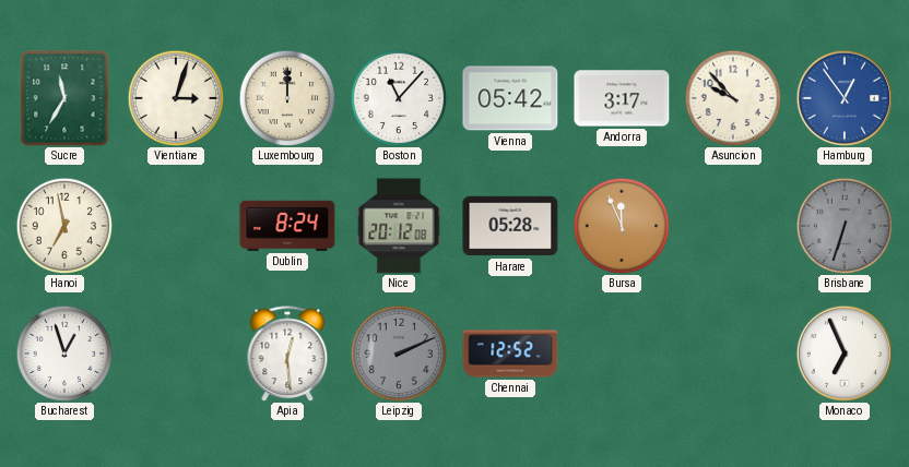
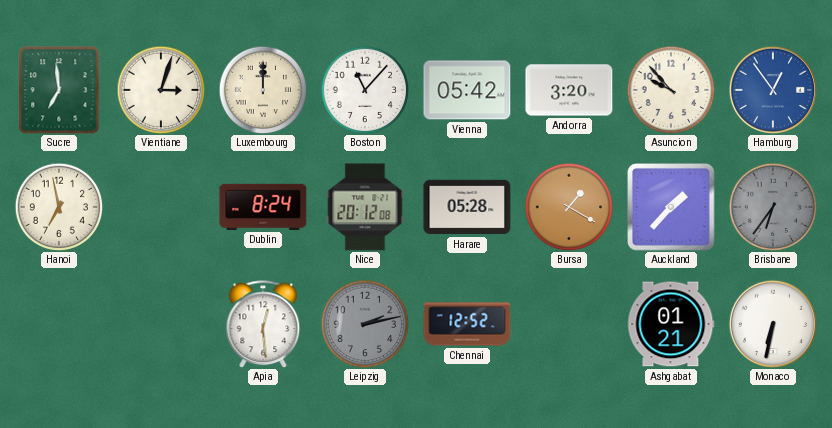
Sucre: 11:35 -> 6:59 (59, 90)
Andorra: 3:17 -> 3:20 (569, 90)
Bursa: 11:56 -> 1:20 (569, 207)
Auckland: none -> 1:37 (671, 207)
Brisbane: 6:33 -> 6:36 (773, 207)
Bucharest: 12:57 -> none (64, 354)
Leipzig: 2:11 -> 2:13 (365, 324)
Ashgabat: none -> 01:21 (671, 324)
Monaco: 6:56 -> 6:32 (772, 323)
